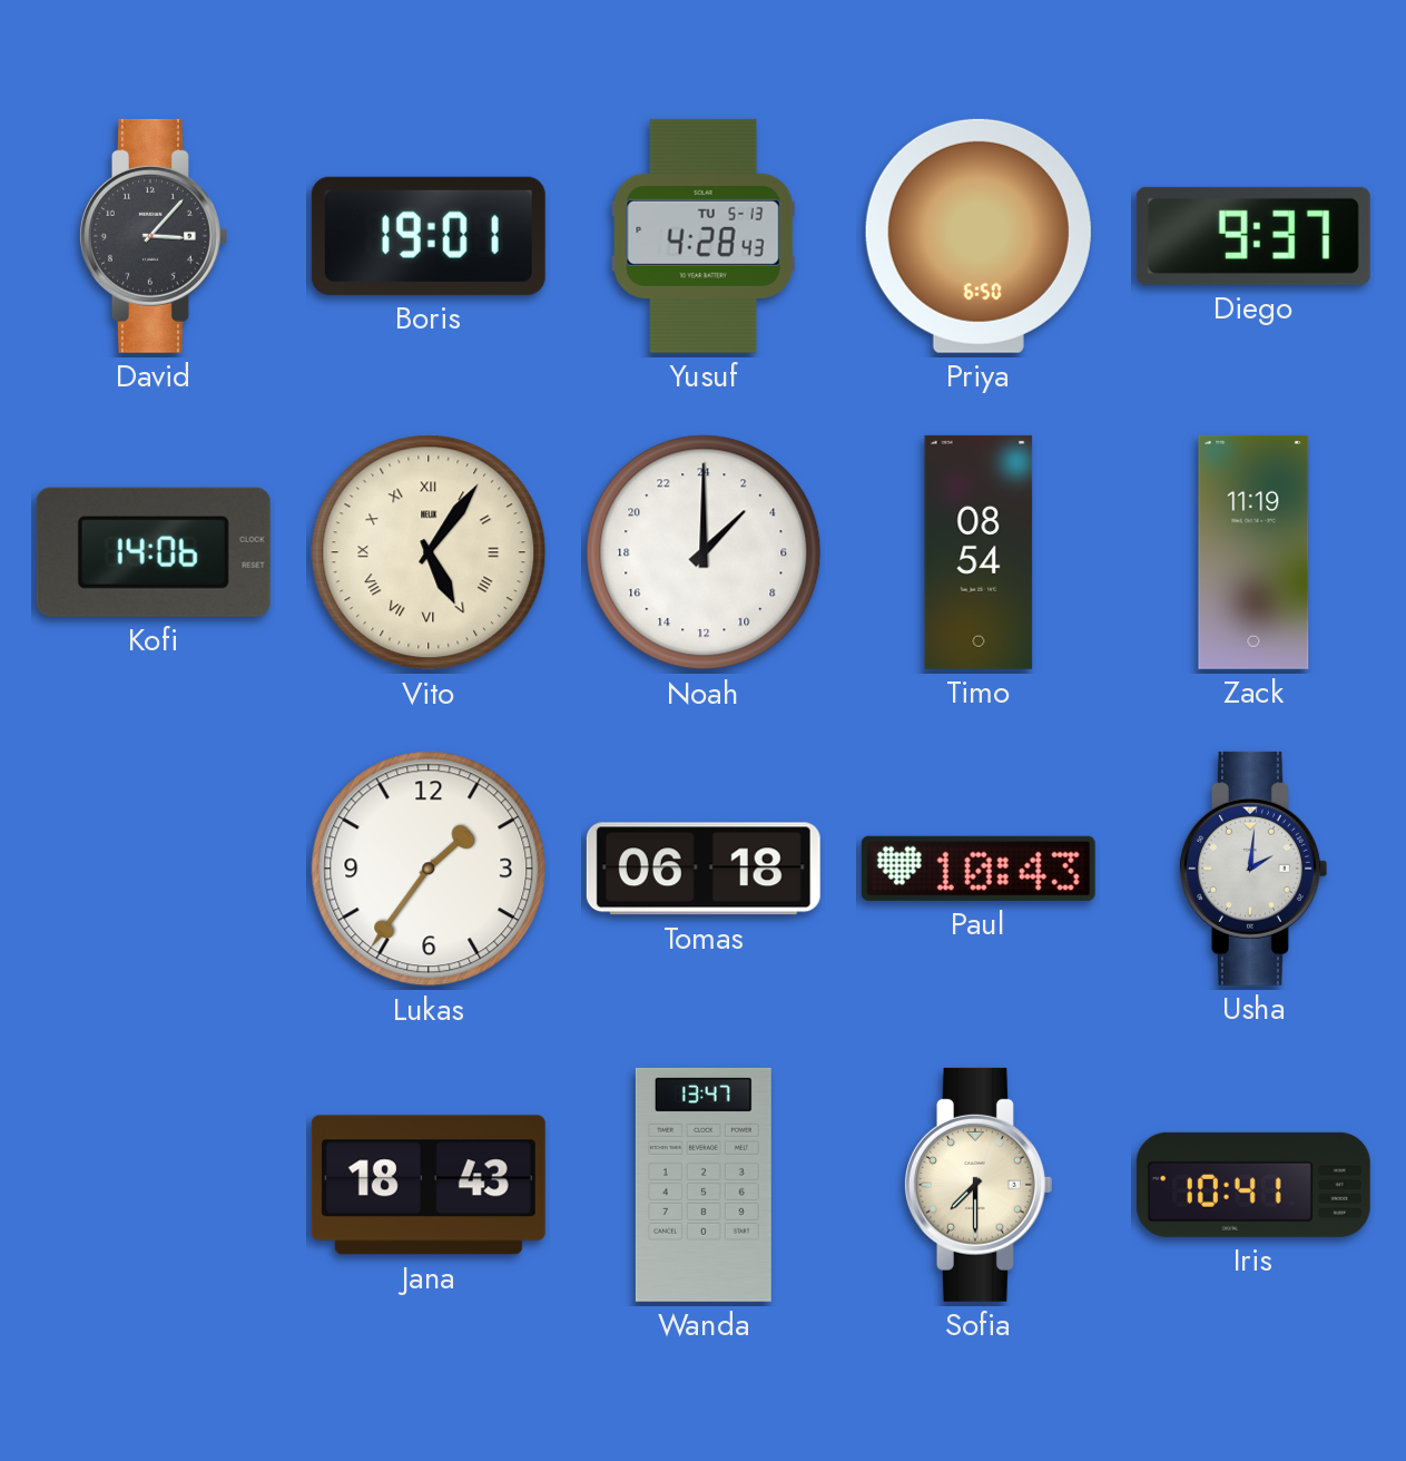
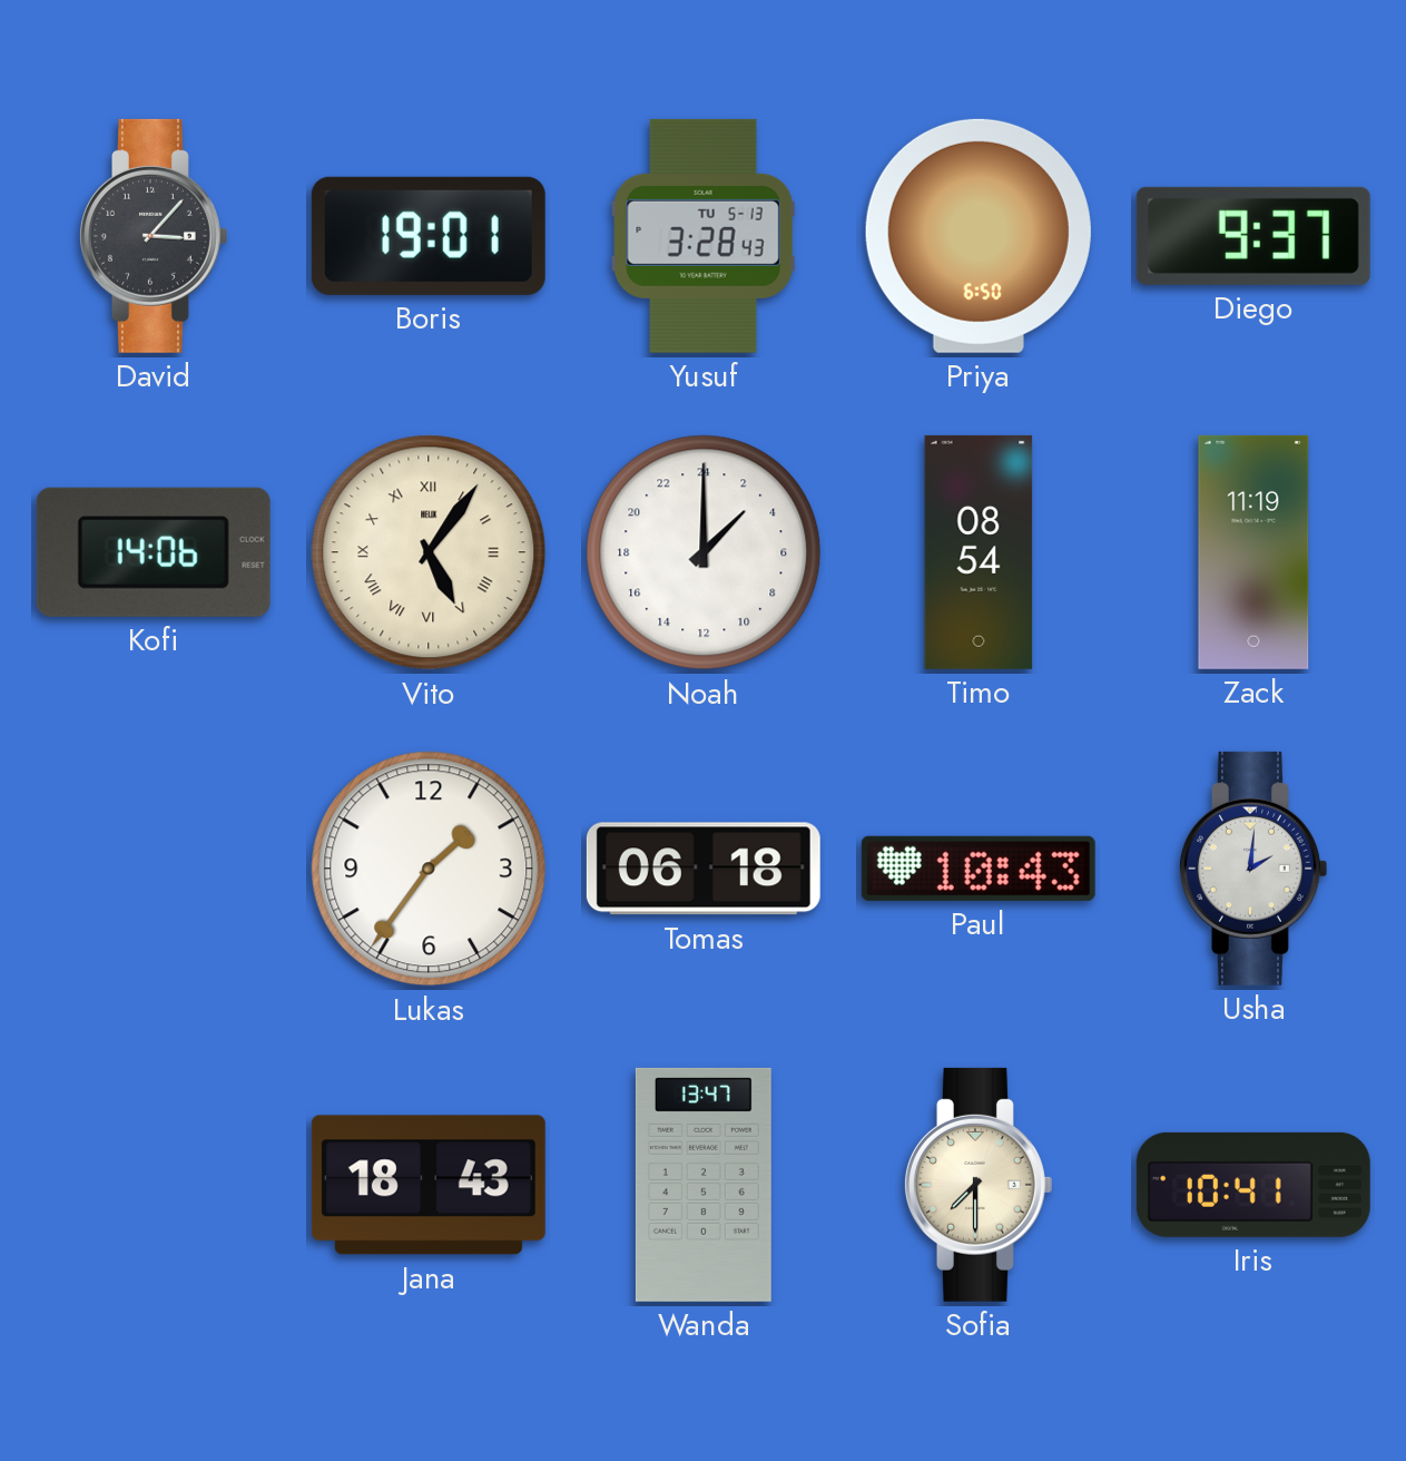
Yusuf: 4:28 -> 3:28 (704, 236)
